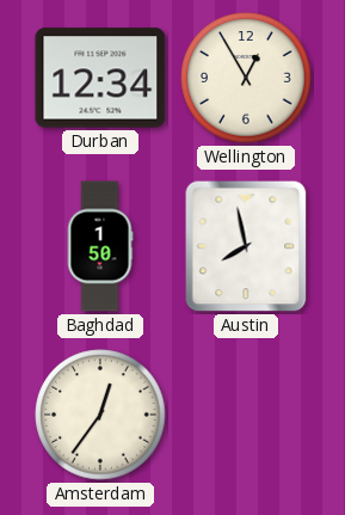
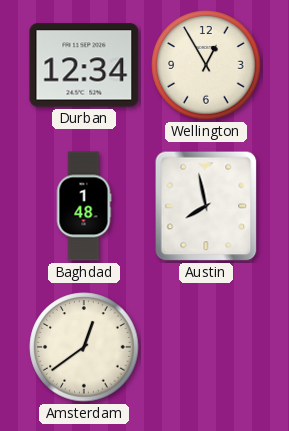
Baghdad: 1:50 -> 1:48 (84, 206)
Amsterdam: 12:36 -> 12:39 (84, 347)
